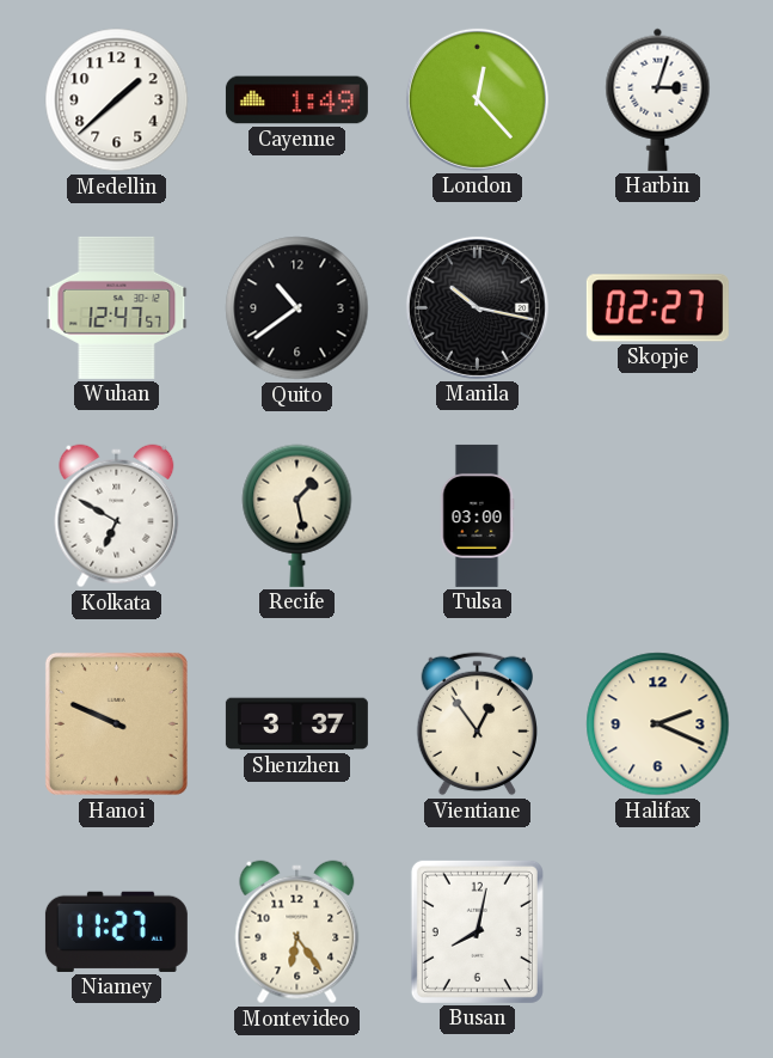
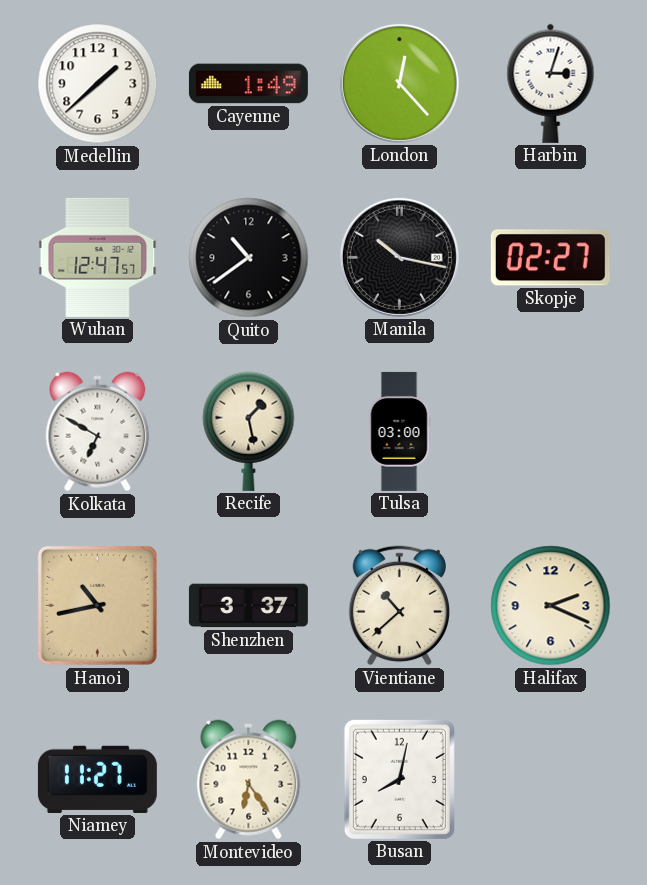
Hanoi: 9:49 -> 10:43 (97, 605)
Vientiane: 12:54 -> 10:38 (399, 606)
